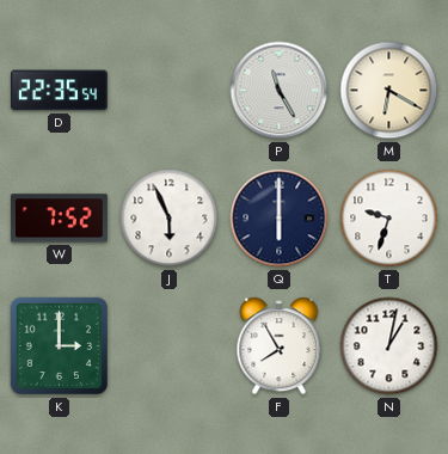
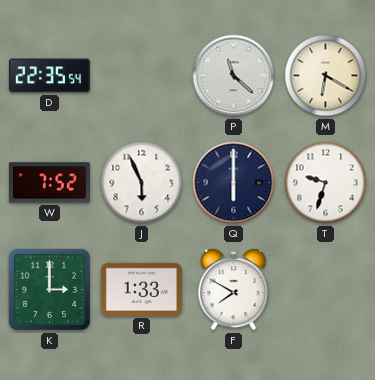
P: 11:25 -> 11:22 (234, 76)
R: none -> 1:33 (141, 289)
F: 7:55 -> 7:50 (234, 290)
N: 1:02 -> none (389, 346)
